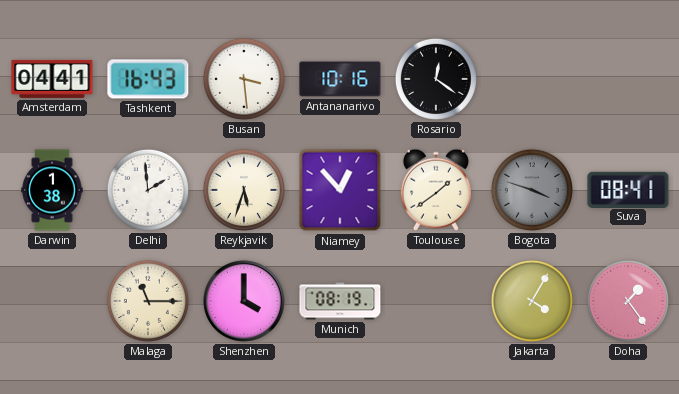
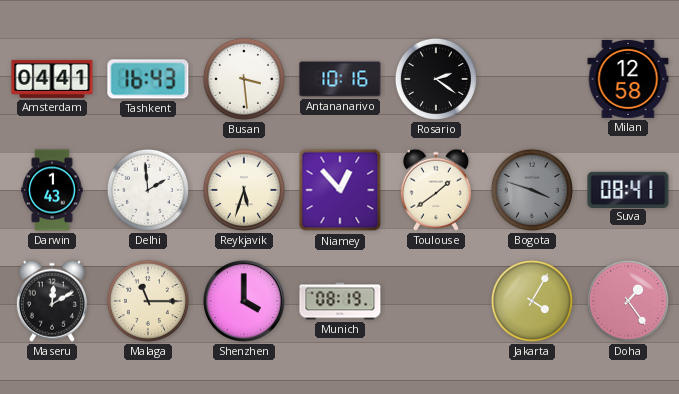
Rosario: 12:21 -> 2:21 (436, 79)
Milan: none -> 12:58 (628, 79)
Darwin: 1:38 -> 1:43 (52, 190)
Maseru: none -> 12:10 (52, 301)
